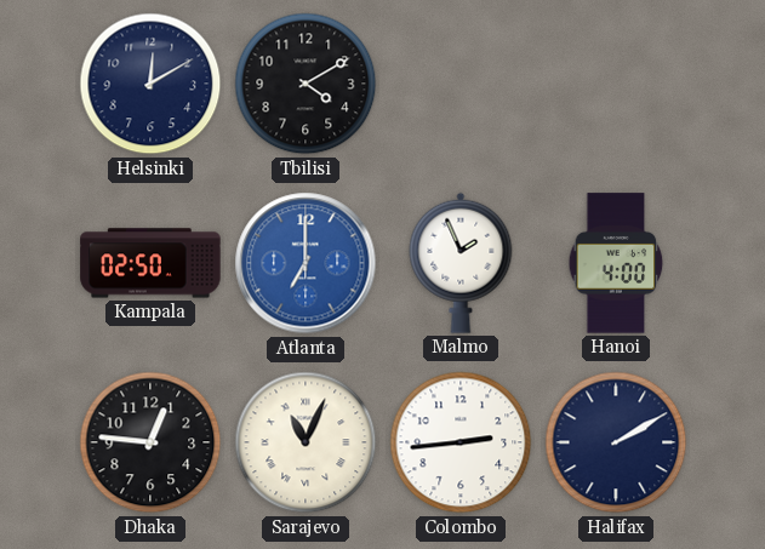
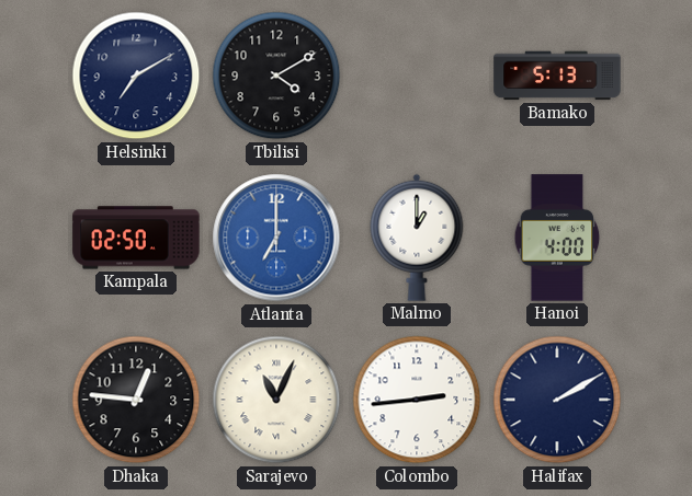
Helsinki: 12:10 -> 7:10 (136, 76)
Bamako: none -> 5:13 (557, 76)
Malmo: 1:56 -> 1:00 (417, 238)
